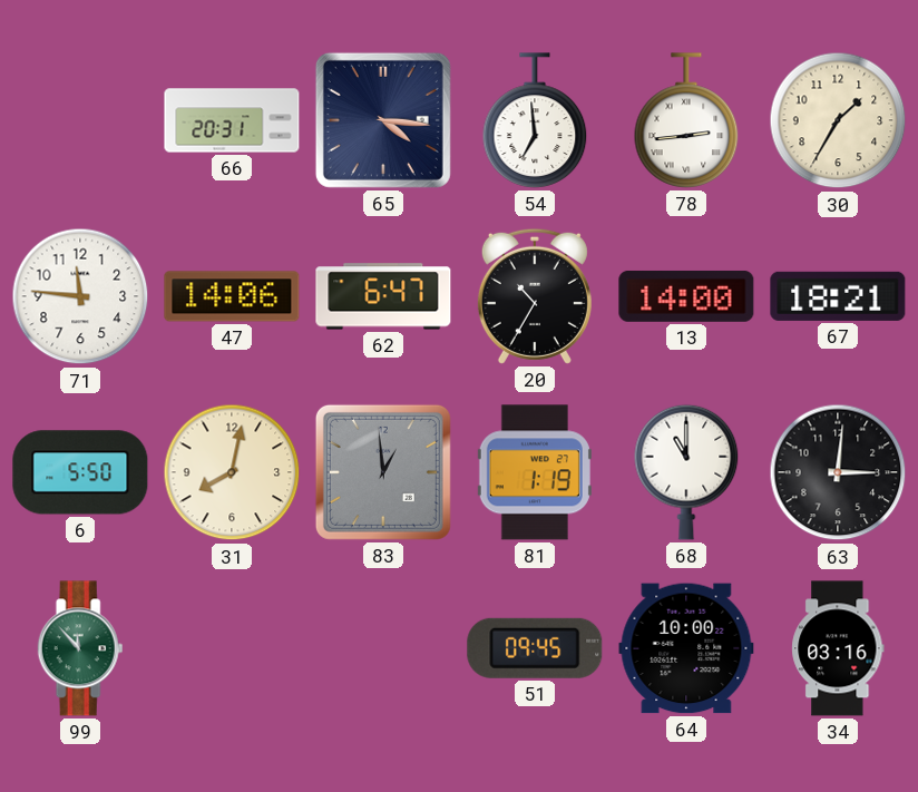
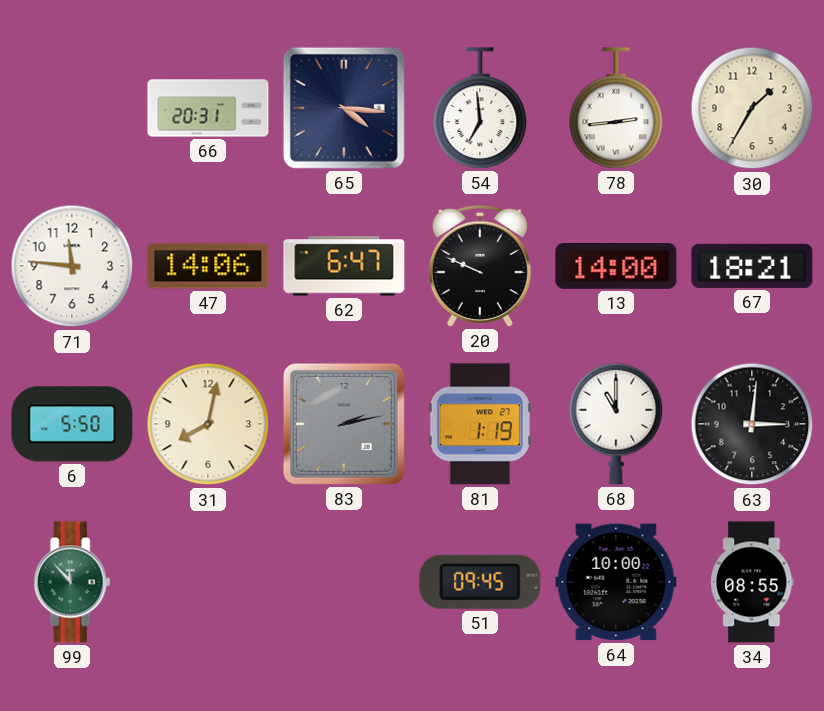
20: 10:35 -> 9:49 (480, 266)
83: 12:59 -> 2:13 (344, 424)
34: 03:16 -> 08:55 (752, 582)
